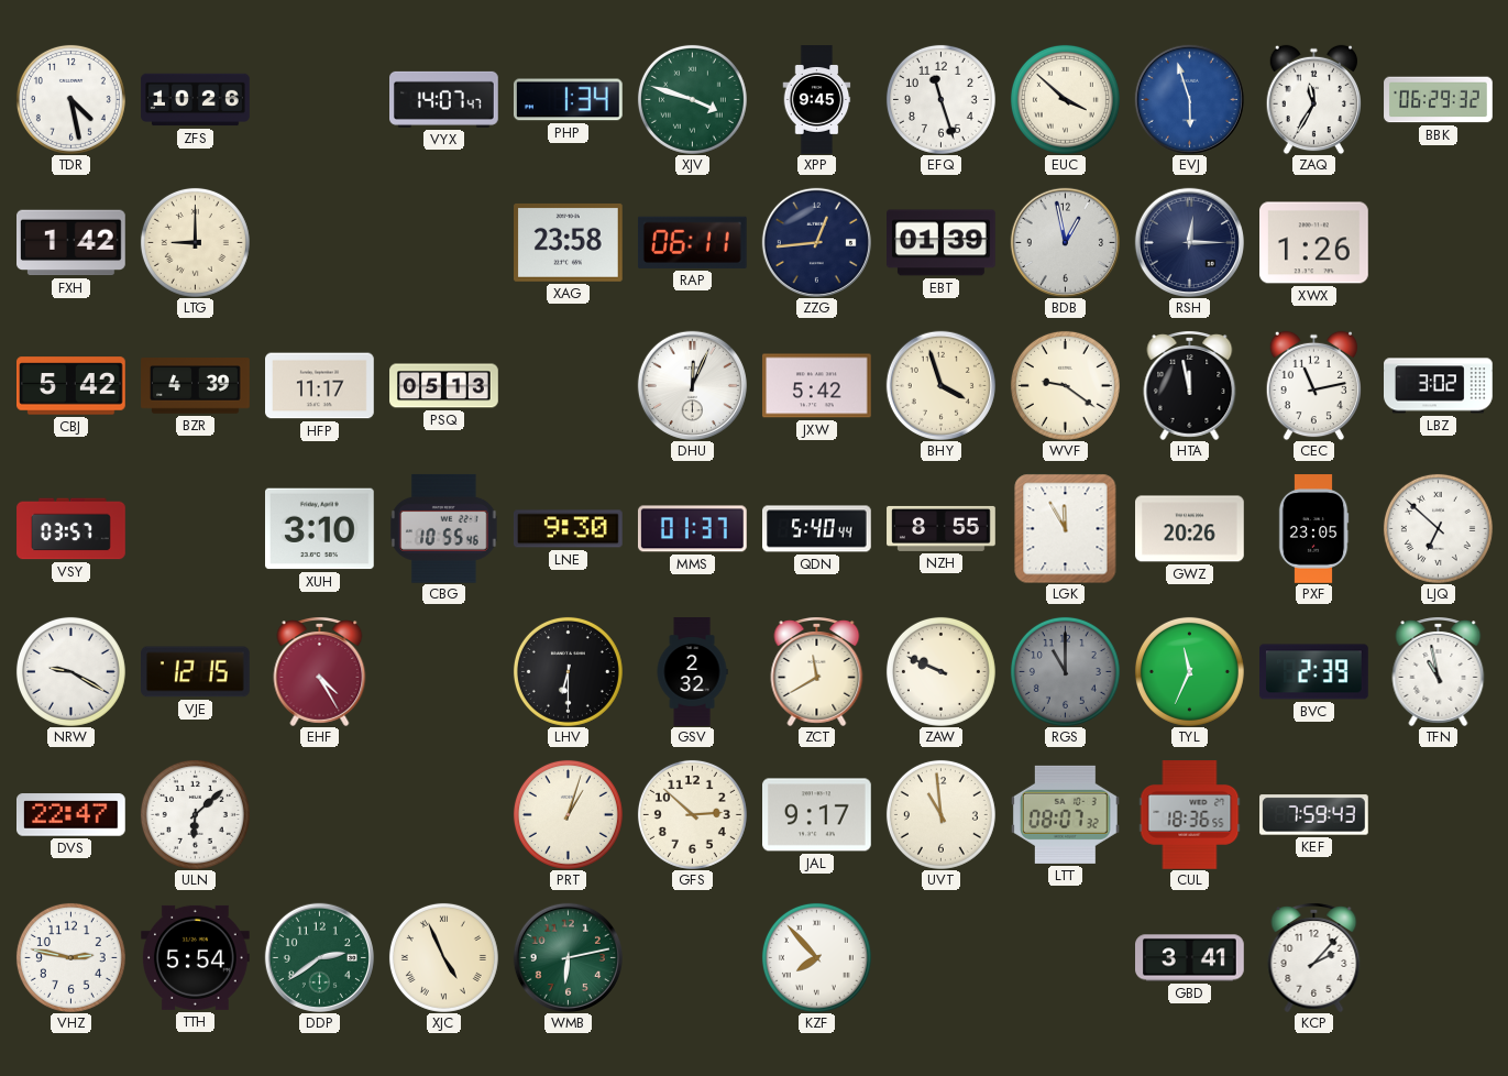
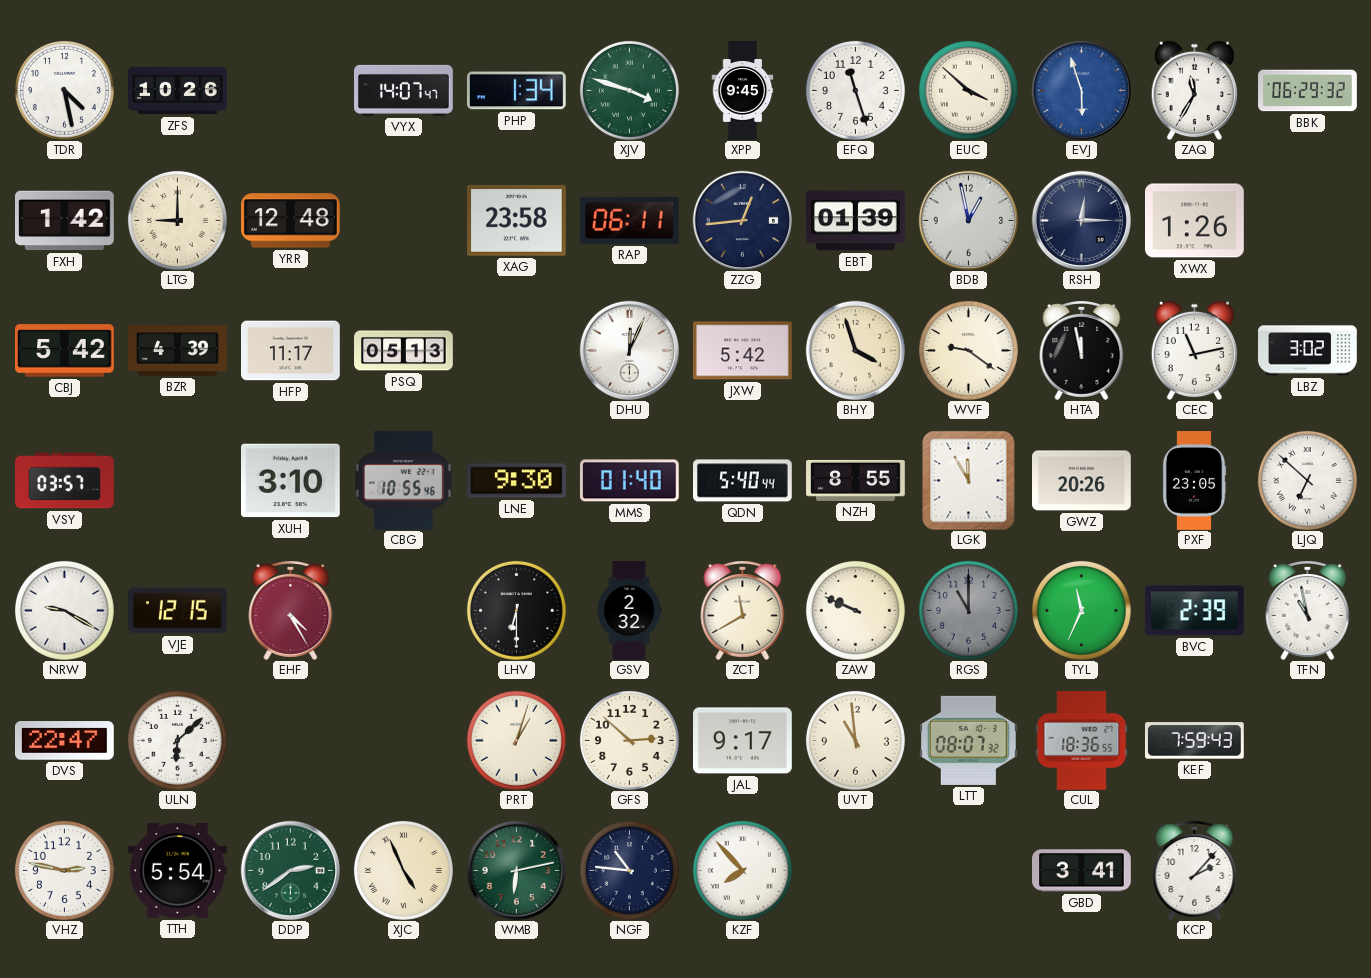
YRR: none -> 12:48 (291, 221)
MMS: 01:37 -> 01:40 (629, 481)
NGF: none -> 10:46 (629, 870)
